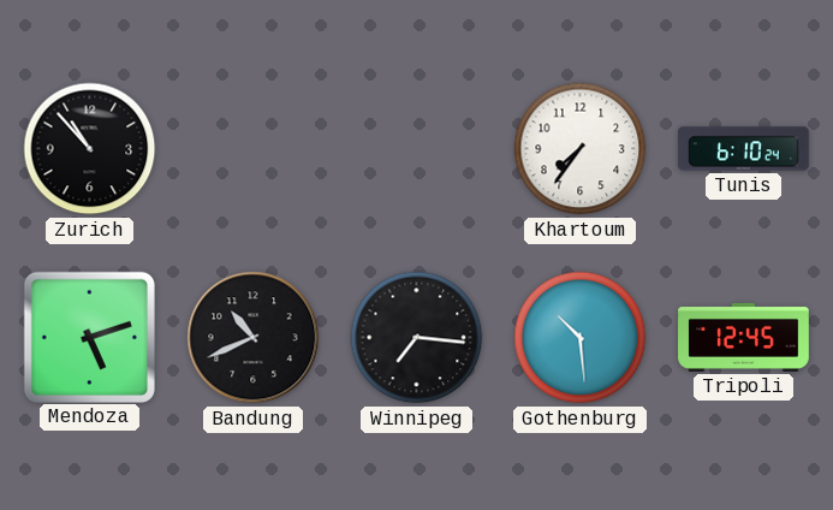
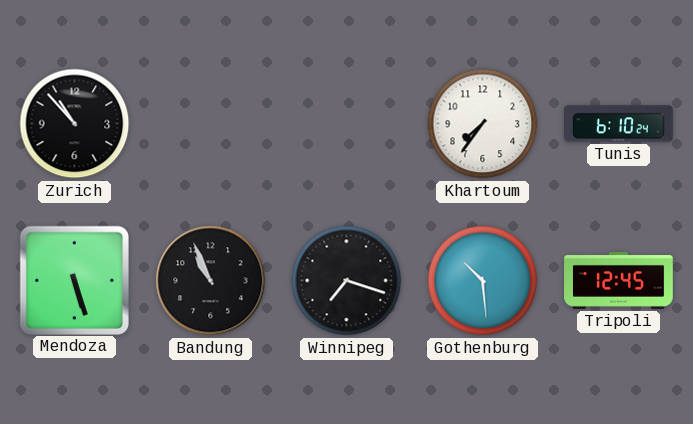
Mendoza: 5:12 -> 5:27 (74, 280)
Bandung: 10:41 -> 10:56 (211, 281)
Winnipeg: 7:16 -> 7:18 (347, 281)
